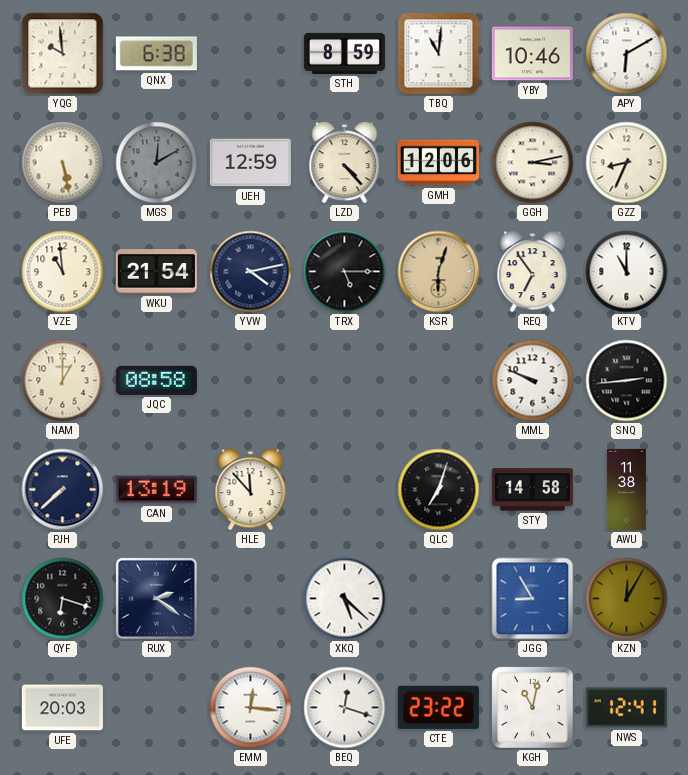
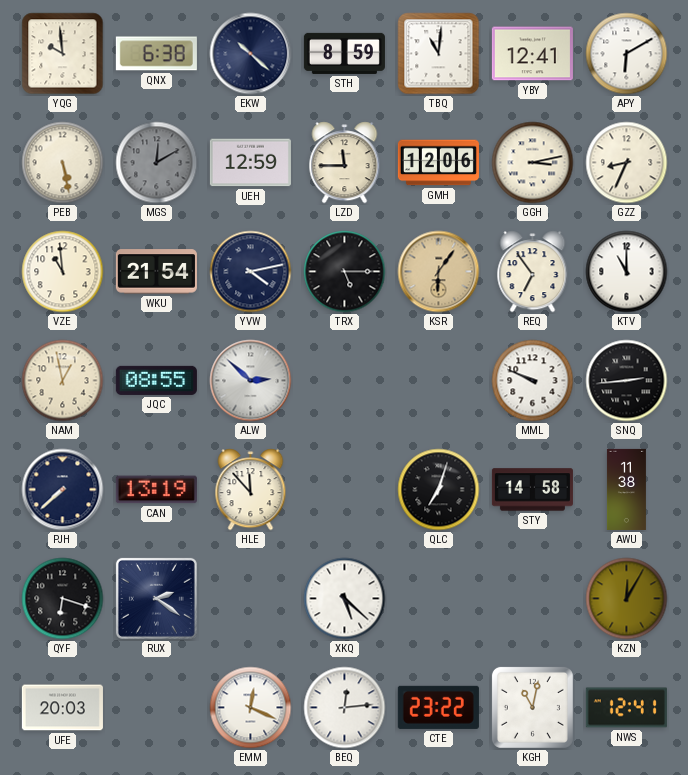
EKW: none -> 10:22 (251, 54)
YBY: 10:46 -> 12:41 (532, 54)
LZD: 4:23 -> 11:45 (345, 163)
KSR: 6:03 -> 6:06 (439, 272)
NAM: 1:00 -> 12:58 (63, 381)
JQC: 08:58 -> 08:55 (156, 380)
ALW: none -> 2:52 (251, 381)
JGG: 8:55 -> none (533, 599)
EMM: 12:16 -> 12:19 (251, 708)
BEQ: 12:18 -> 12:14 (345, 708)
